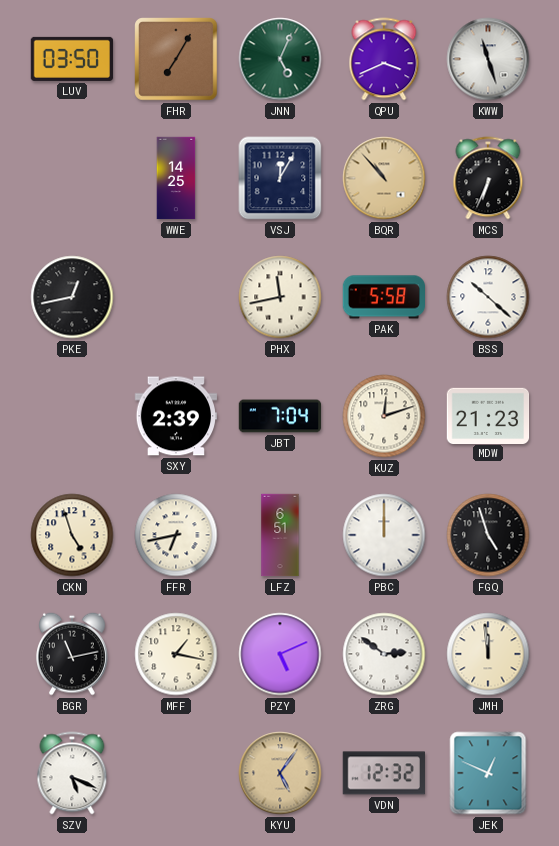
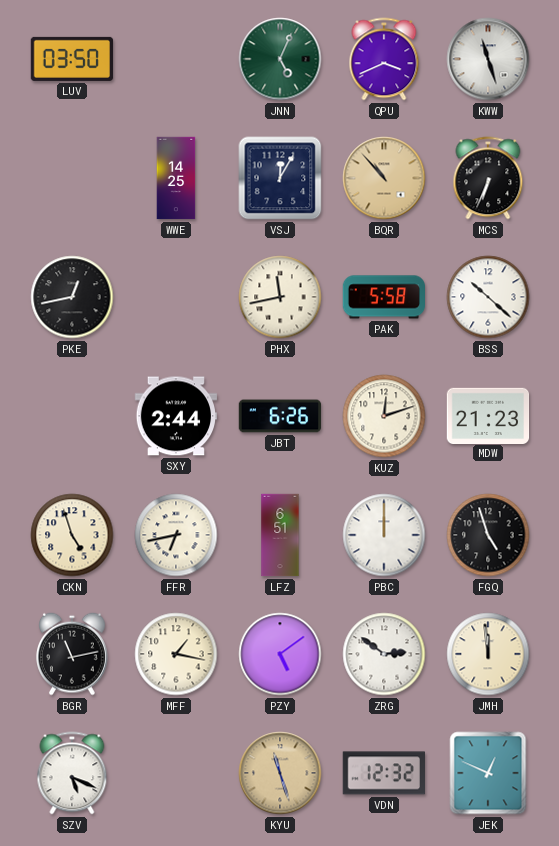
FHR: 7:05 -> none (176, 59)
SXY: 2:39 -> 2:44 (175, 416)
JBT: 7:04 -> 6:26 (280, 416)
PZY: 5:11 -> 5:09 (280, 654)
KYU: 5:06 -> 11:27 (280, 773)
